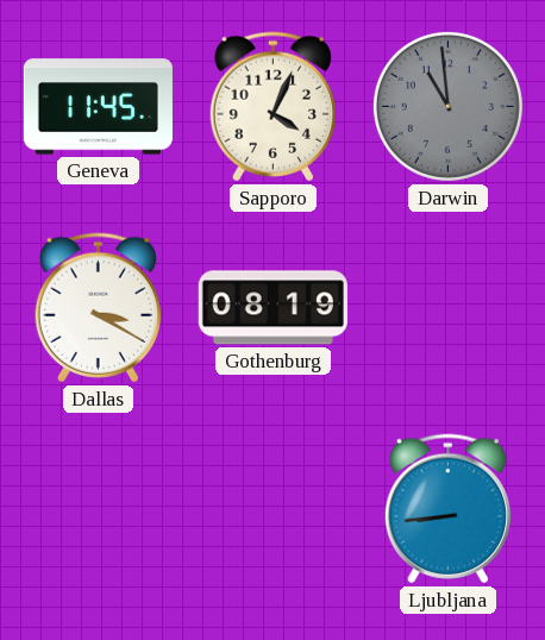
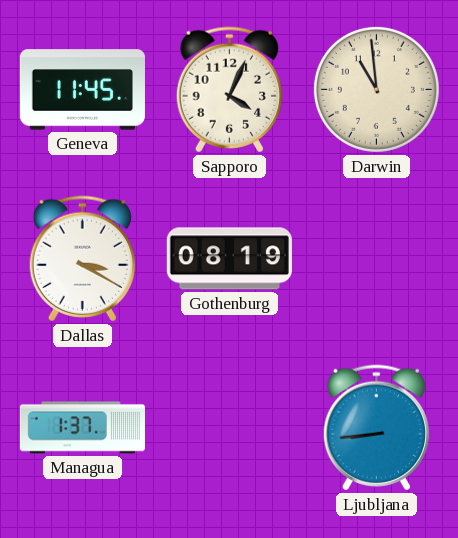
Darwin dial: grey -> cream (376, 89)
Managua: none -> 1:37 (82, 428)
